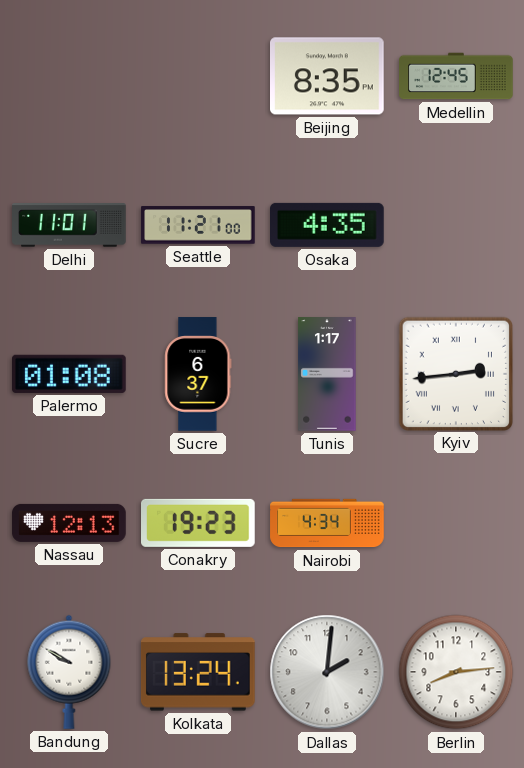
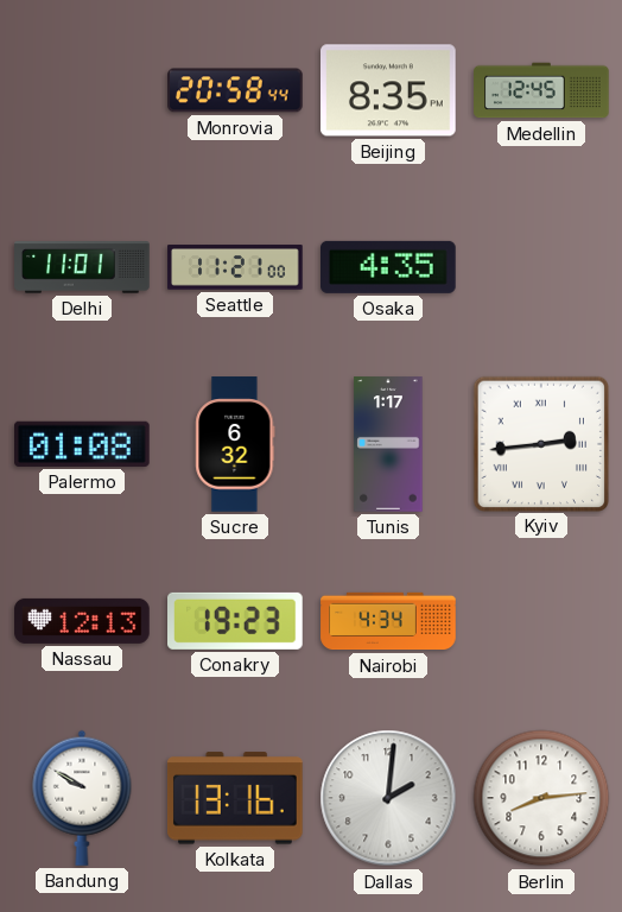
Monrovia: none -> 20:58 (235, 90)
Sucre: 6:37 -> 6:32 (235, 444)
Kolkata: 13:24 -> 13:16 (235, 798)
